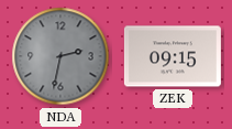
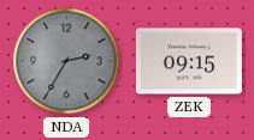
NDA: 2:32 -> 2:35 (66, 61)
